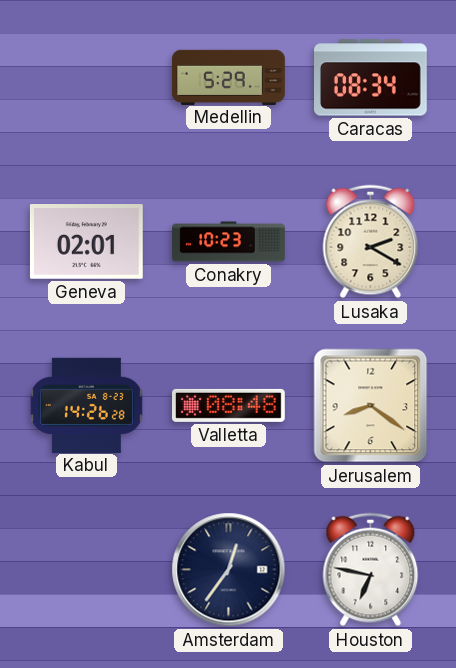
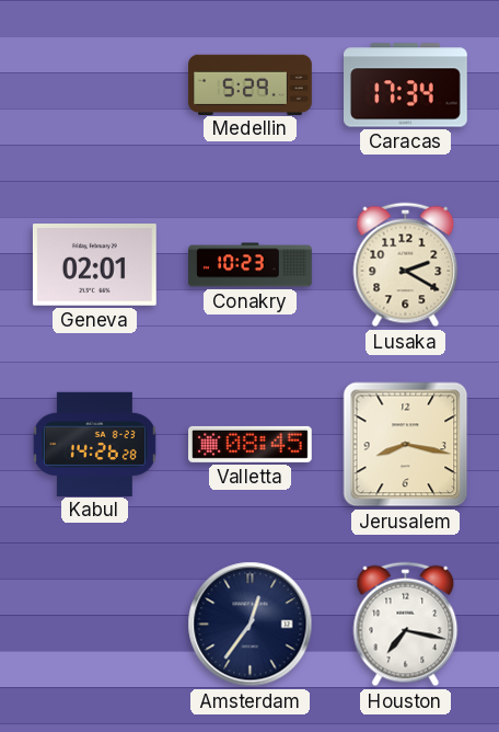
Caracas: 08:34 -> 17:34 (406, 85)
Valletta: 08:48 -> 08:45 (251, 444)
Jerusalem: 8:21 -> 8:17 (406, 445)
Houston: 6:47 -> 7:17 (406, 625)
